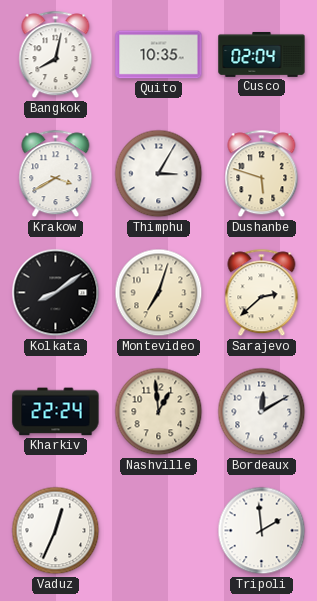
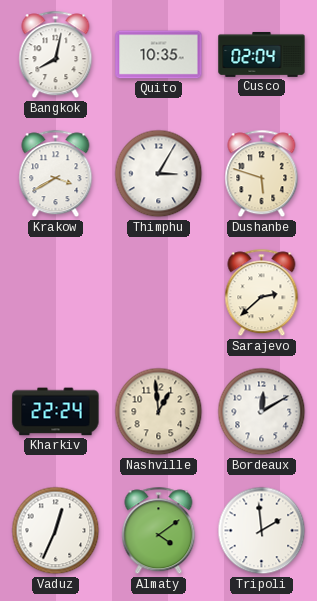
Kolkata: 8:09 -> none (56, 293)
Montevideo: 7:03 -> none (159, 293)
Almaty: none -> 4:09 (159, 531)
